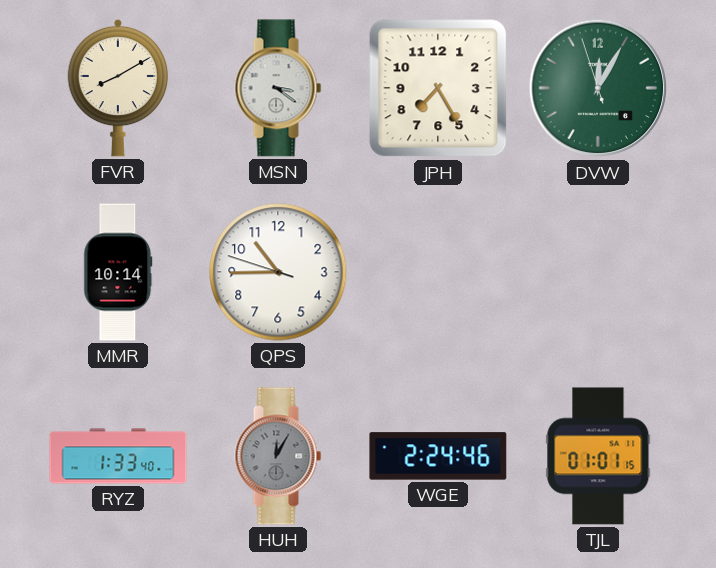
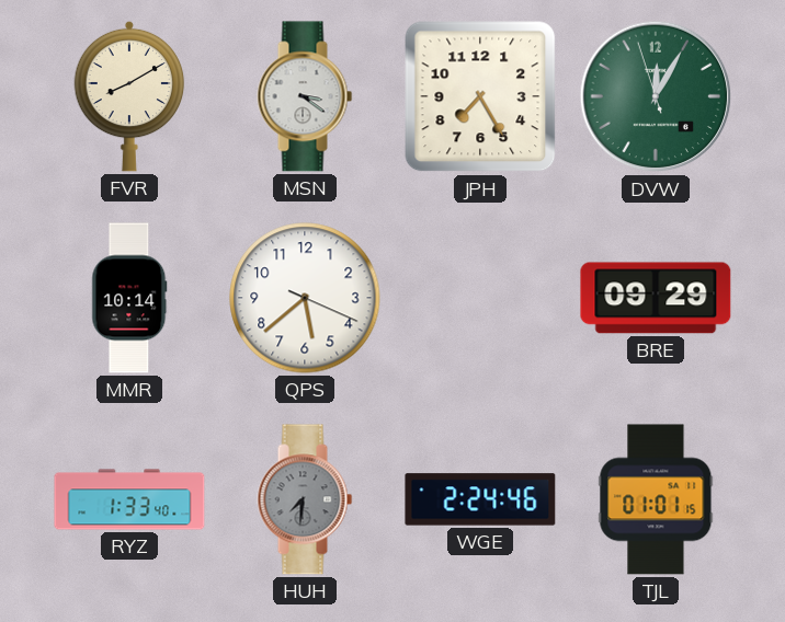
QPS: 10:44 -> 5:38 (305, 298)
BRE: none -> 09:29 (656, 298)
HUH: 12:05 -> 7:31 (305, 499)
